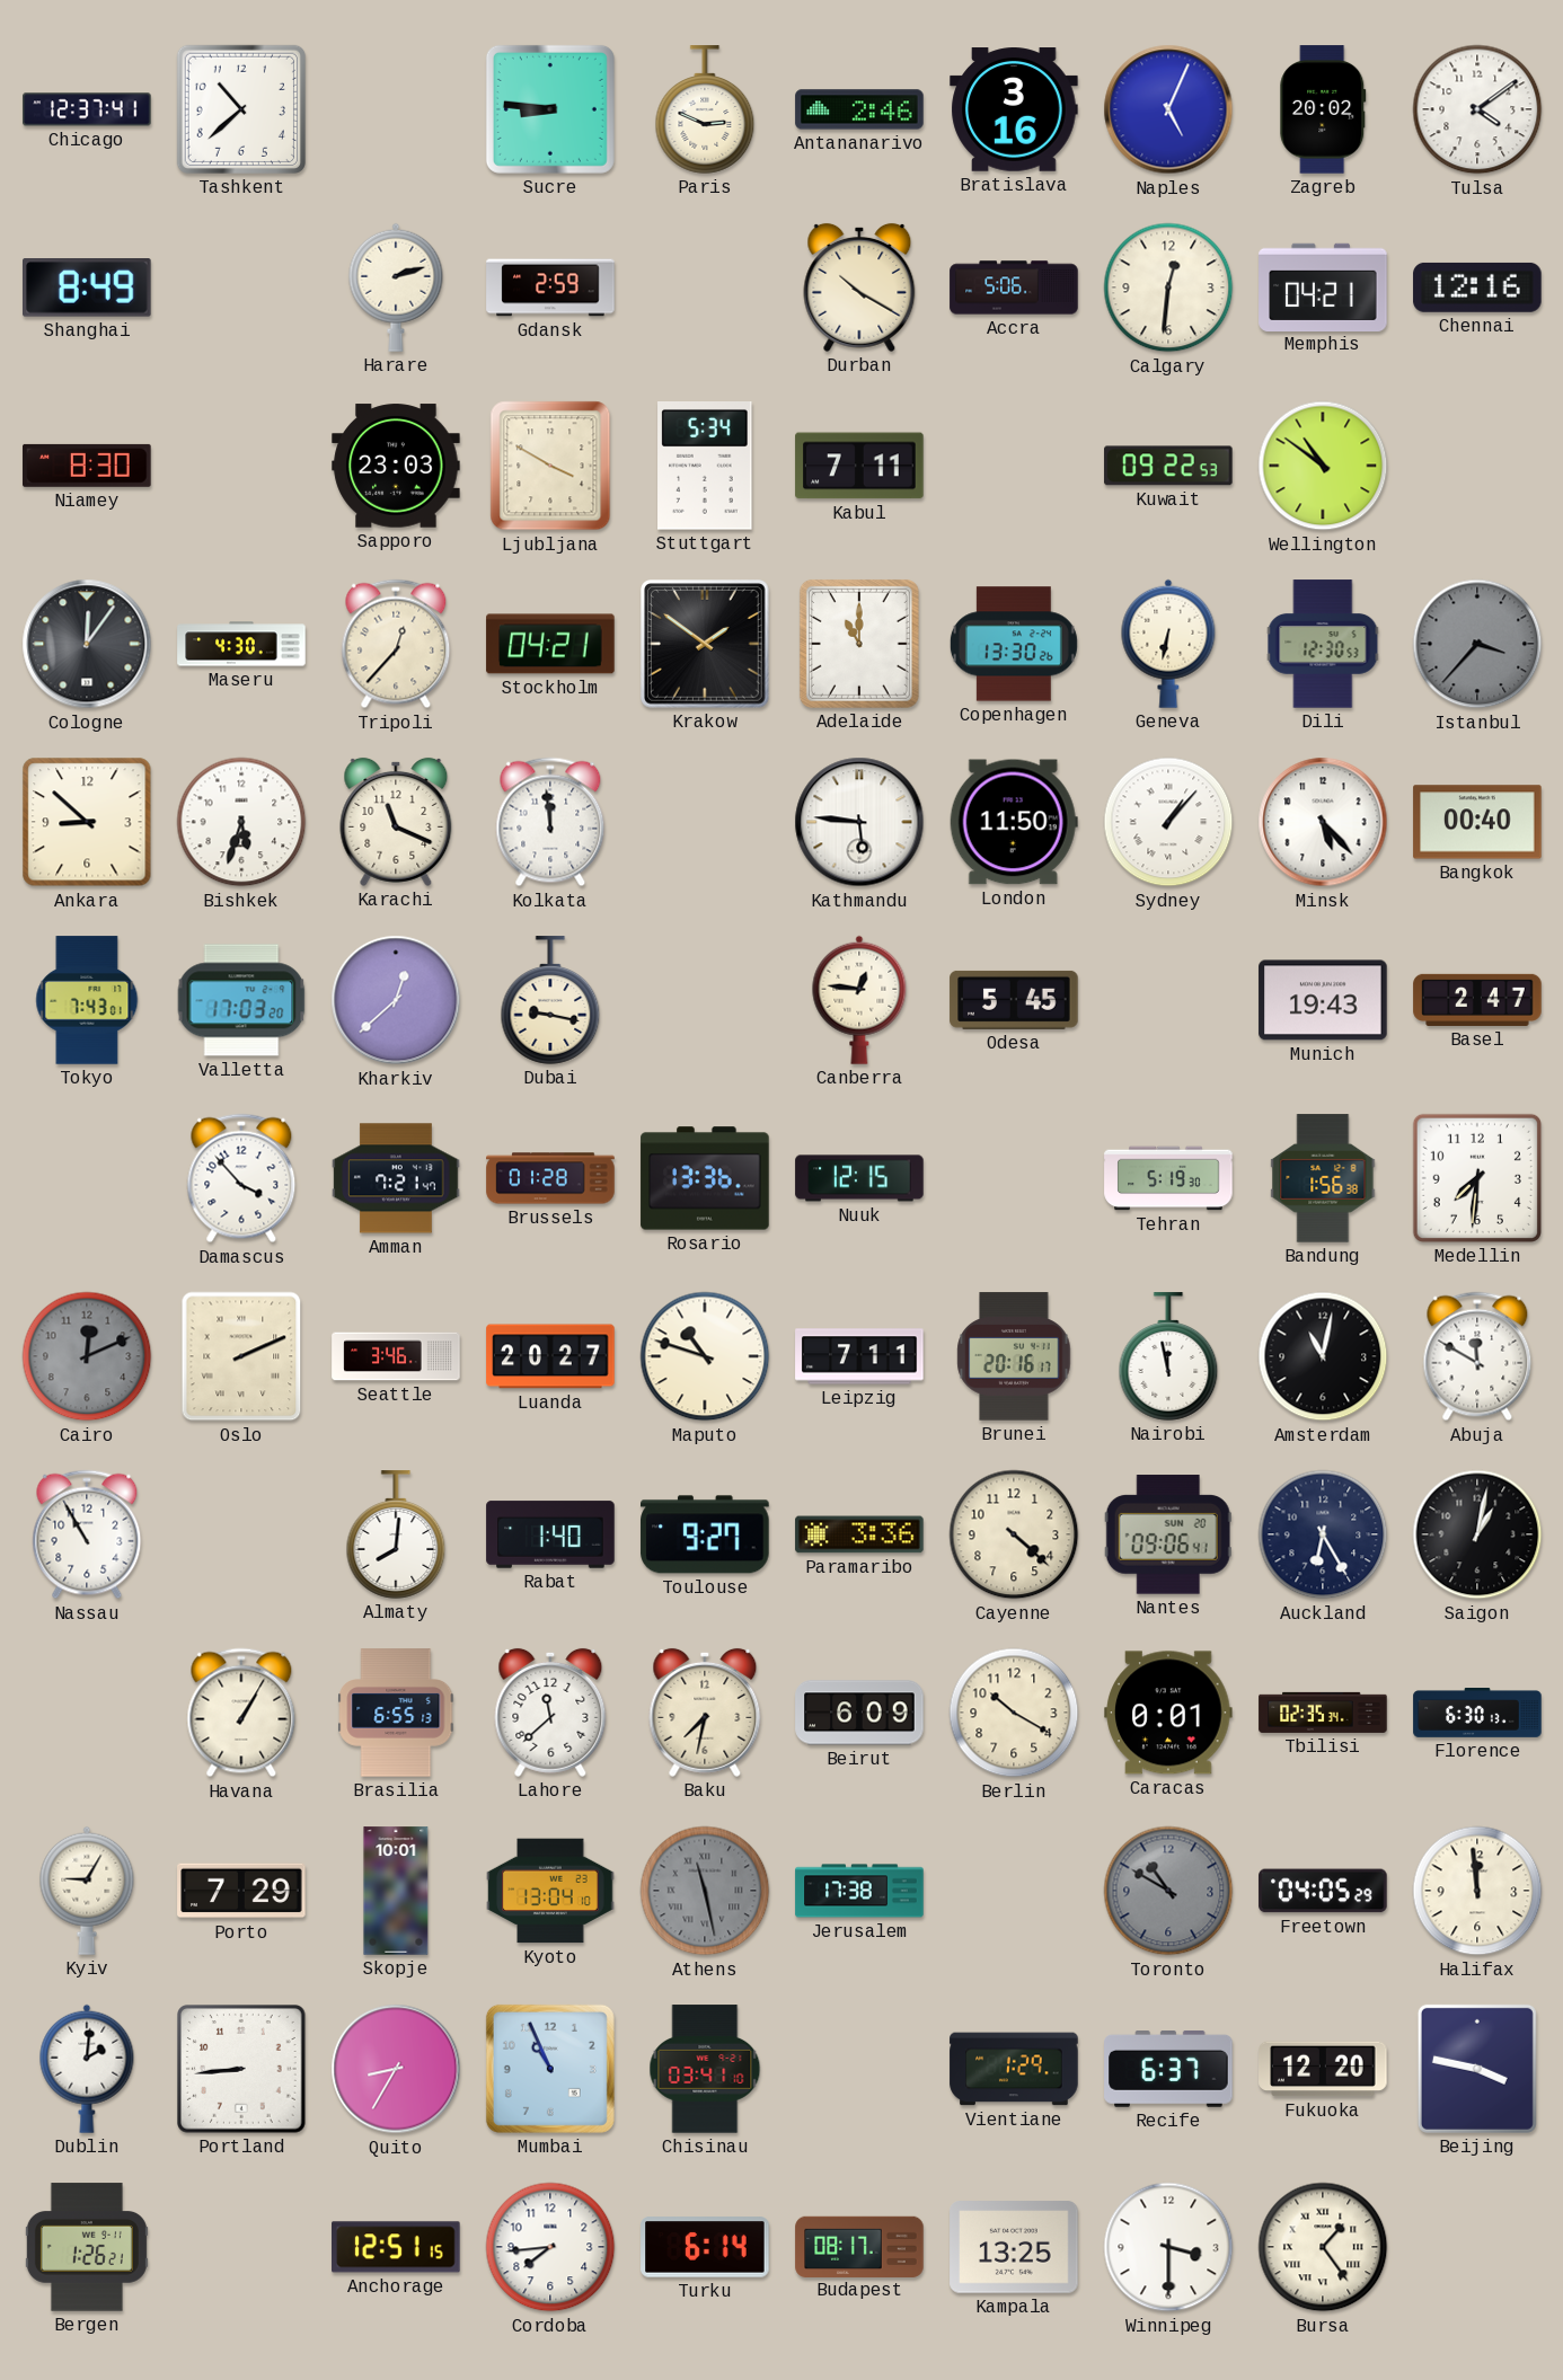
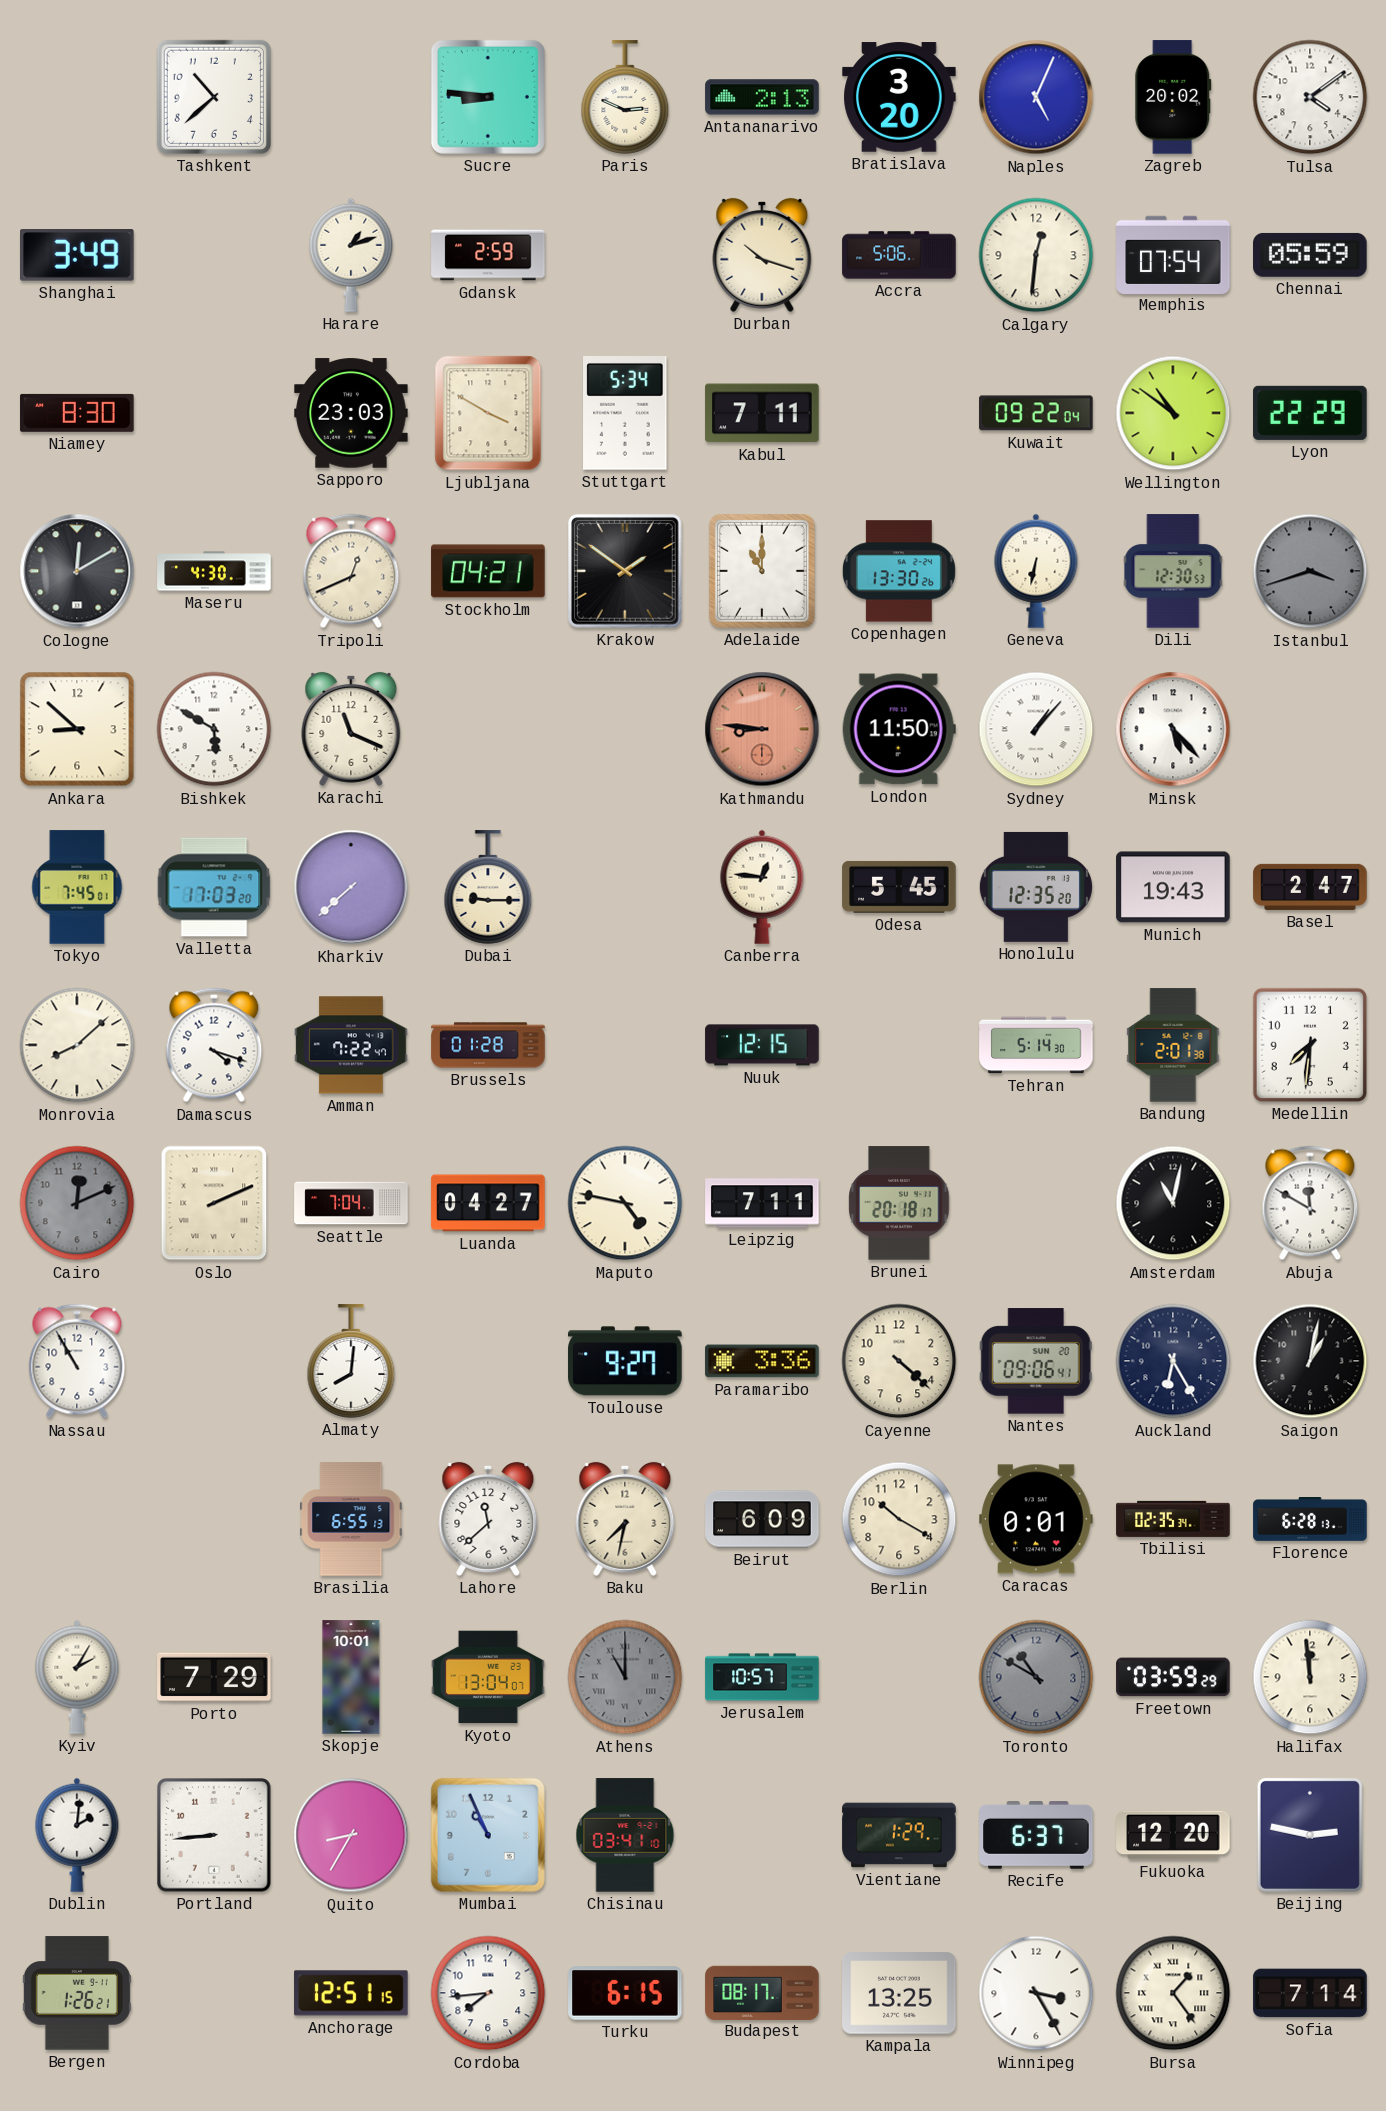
Chicago: 12:37 -> none (87, 109)
Antananarivo: 2:46 -> 2:13 (762, 97)
Bratislava: 3:16 -> 3:20 (899, 97)
Shanghai: 8:49 -> 3:49 (78, 255)
Harare: 2:12 -> 1:12 (351, 255)
Durban: 10:20 -> 10:18 (762, 255)
Memphis: 04:21 -> 07:54 (1173, 254)
Chennai: 12:16 -> 05:59 (1310, 255)
Kuwait: 09:22:53 -> 09:22:04 (1036, 413)
Lyon: none -> 22:29 (1310, 413)
Cologne: 12:06 -> 12:10 (77, 571)
Tripoli: 12:37 -> 12:41 (351, 571)
Istanbul: 3:37 -> 3:42 (1310, 571)
Bishkek: 5:33 -> 5:50 (214, 729)
Kolkata: 11:59 -> none (550, 822)
Kathmandu: 5:46 -> 8:46 (762, 729)
Kathmandu dial: white -> salmon (762, 729)
Bangkok: 00:40 -> none (1477, 822)
Tokyo: 7:43 -> 7:45 (77, 887)
Kharkiv: 12:38 -> 7:38 (351, 887)
Dubai: 9:17 -> 9:15 (488, 887)
Honolulu: none -> 12:35 (1036, 887)
Monrovia: none -> 8:08 (77, 1045)
Damascus: 3:53 -> 4:18 (214, 1045)
Amman: 7:21 -> 7:22 (351, 1045)
Rosario: 13:36 -> none (705, 1178)
Tehran: 5:19 -> 5:14 (1036, 1045)
Bandung: 1:56 -> 2:01 (1173, 1045)
Seattle: 3:46 -> 7:04 (351, 1203)
Luanda: 20:27 -> 04:27 (488, 1203)
Maputo: 10:48 -> 4:47 (625, 1203)
Brunei: 20:16 -> 20:18 (899, 1203)
Nairobi: 11:58 -> none (1168, 1356)
Rabat: 1:40 -> none (550, 1534)
Havana: 1:05 -> none (241, 1713)
Florence: 6:30 -> 6:28 (1310, 1520)
Kyiv: 9:05 -> 2:05 (77, 1677)
Kyoto: 13:04:10 -> 13:04:07 (488, 1677)
Athens: 11:28 -> 11:00 (625, 1677)
Jerusalem: 17:38 -> 10:57 (762, 1677)
Freetown: 04:05 -> 03:59 (1173, 1677)
Beijing: 3:47 -> 2:47 (1310, 1835)
Turku: 6:14 -> 6:15 (625, 1993)
Winnipeg: 3:30 -> 3:25 (1036, 1993)
Sofia: none -> 7:14 (1310, 1993)
